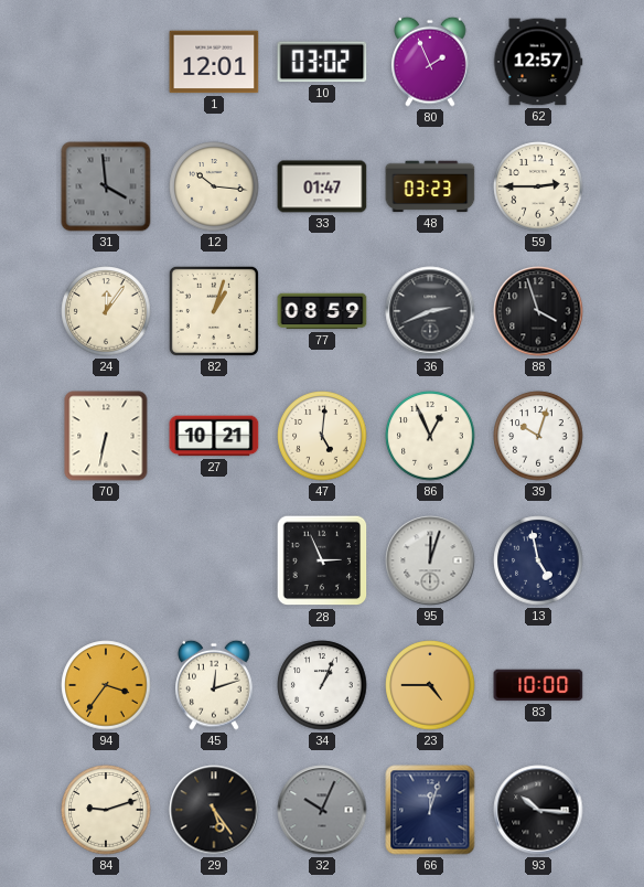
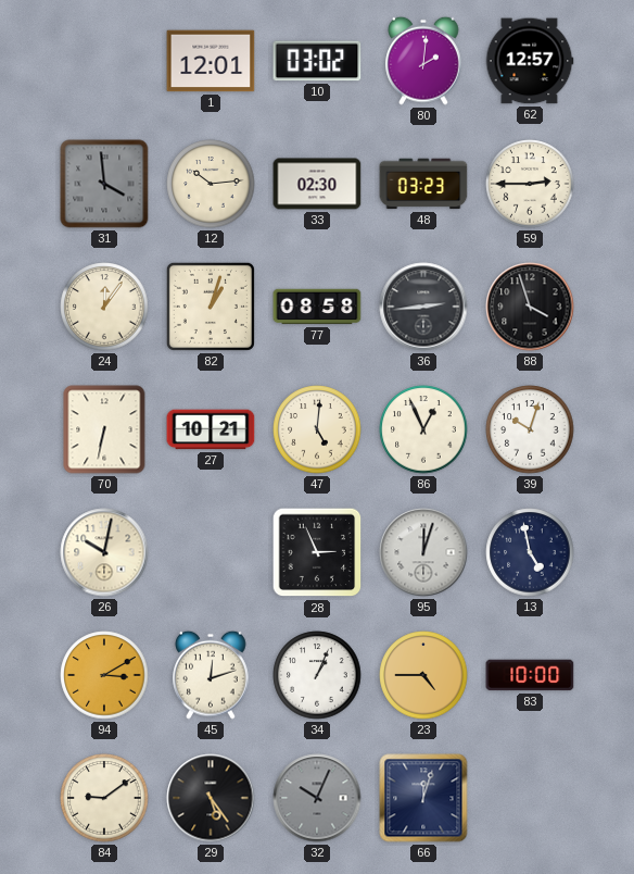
80: 1:56 -> 2:01 (423, 61)
12: 10:16 -> 10:14 (211, 184)
33: 01:47 -> 02:30 (317, 184)
77: 08:59 -> 08:58 (317, 307)
36: 2:41 -> 2:44 (423, 307)
26: none -> 10:02 (104, 552)
94: 3:36 -> 3:10 (104, 675)
84: 9:12 -> 9:09 (104, 798)
93: 10:16 -> none (538, 810)
